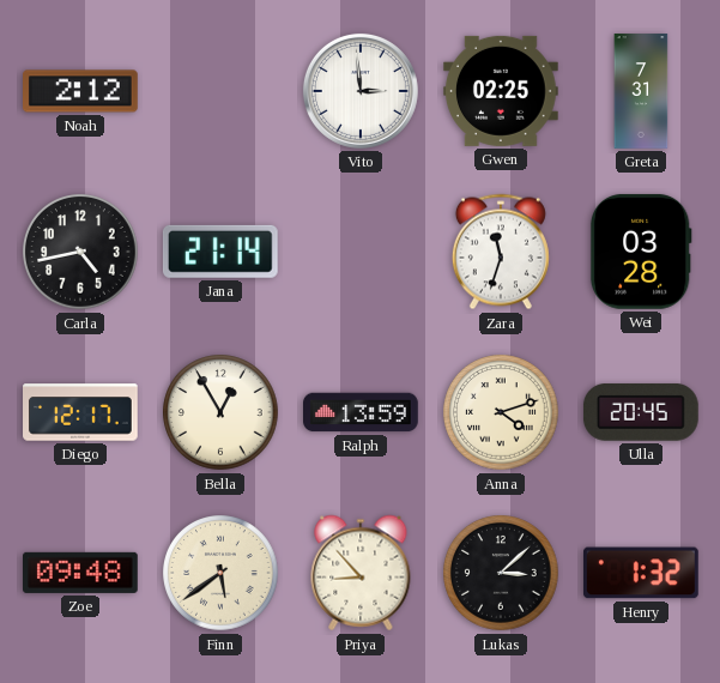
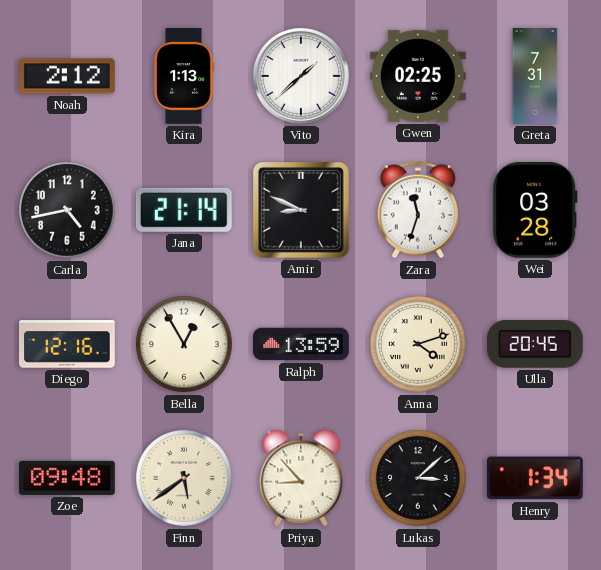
Kira: none -> 1:13 (184, 76)
Vito: 2:59 -> 1:38 (301, 76)
Amir: none -> 8:49 (301, 210)
Diego: 12:17 -> 12:16 (68, 344)
Henry: 1:32 -> 1:34 (536, 478)
